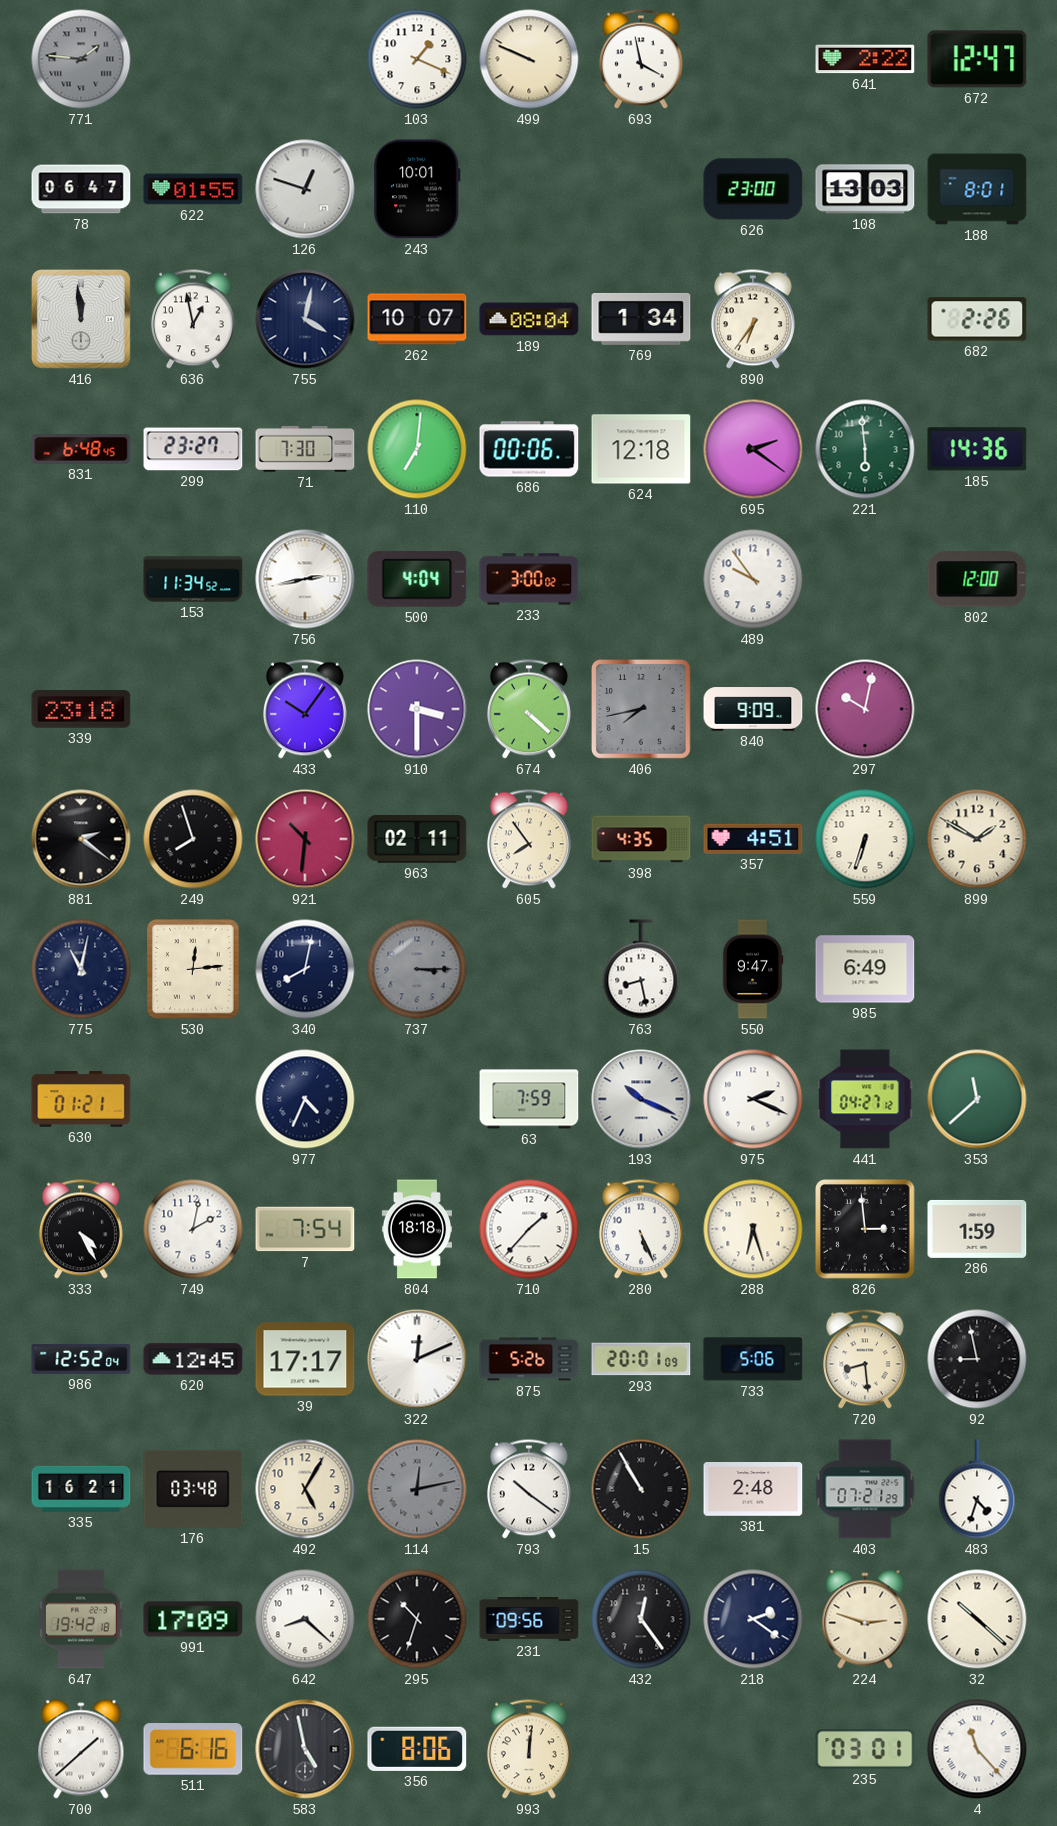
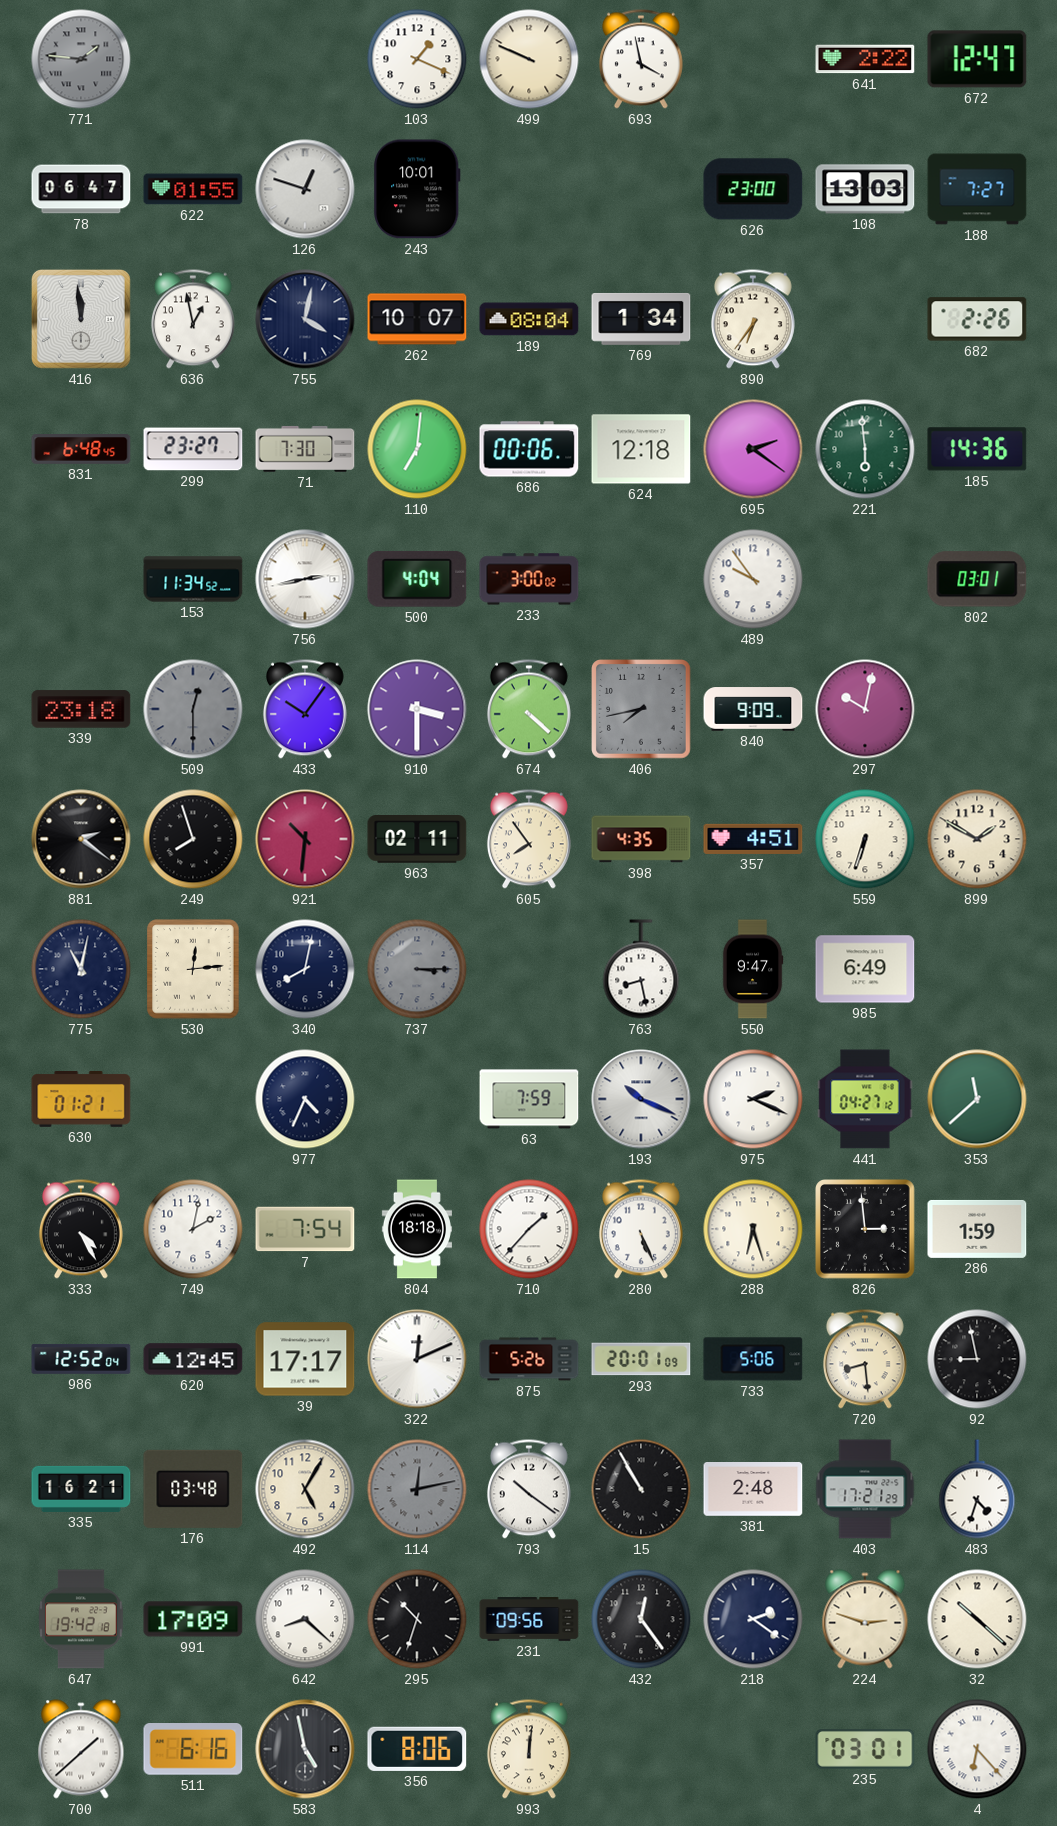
188: 8:01 -> 7:27 (977, 189)
802: 12:00 -> 03:01 (977, 579)
509: none -> 12:30 (193, 709)
403: 07:21 -> 17:21 (865, 1489)
4: 11:23 -> 6:23 (977, 1749)
